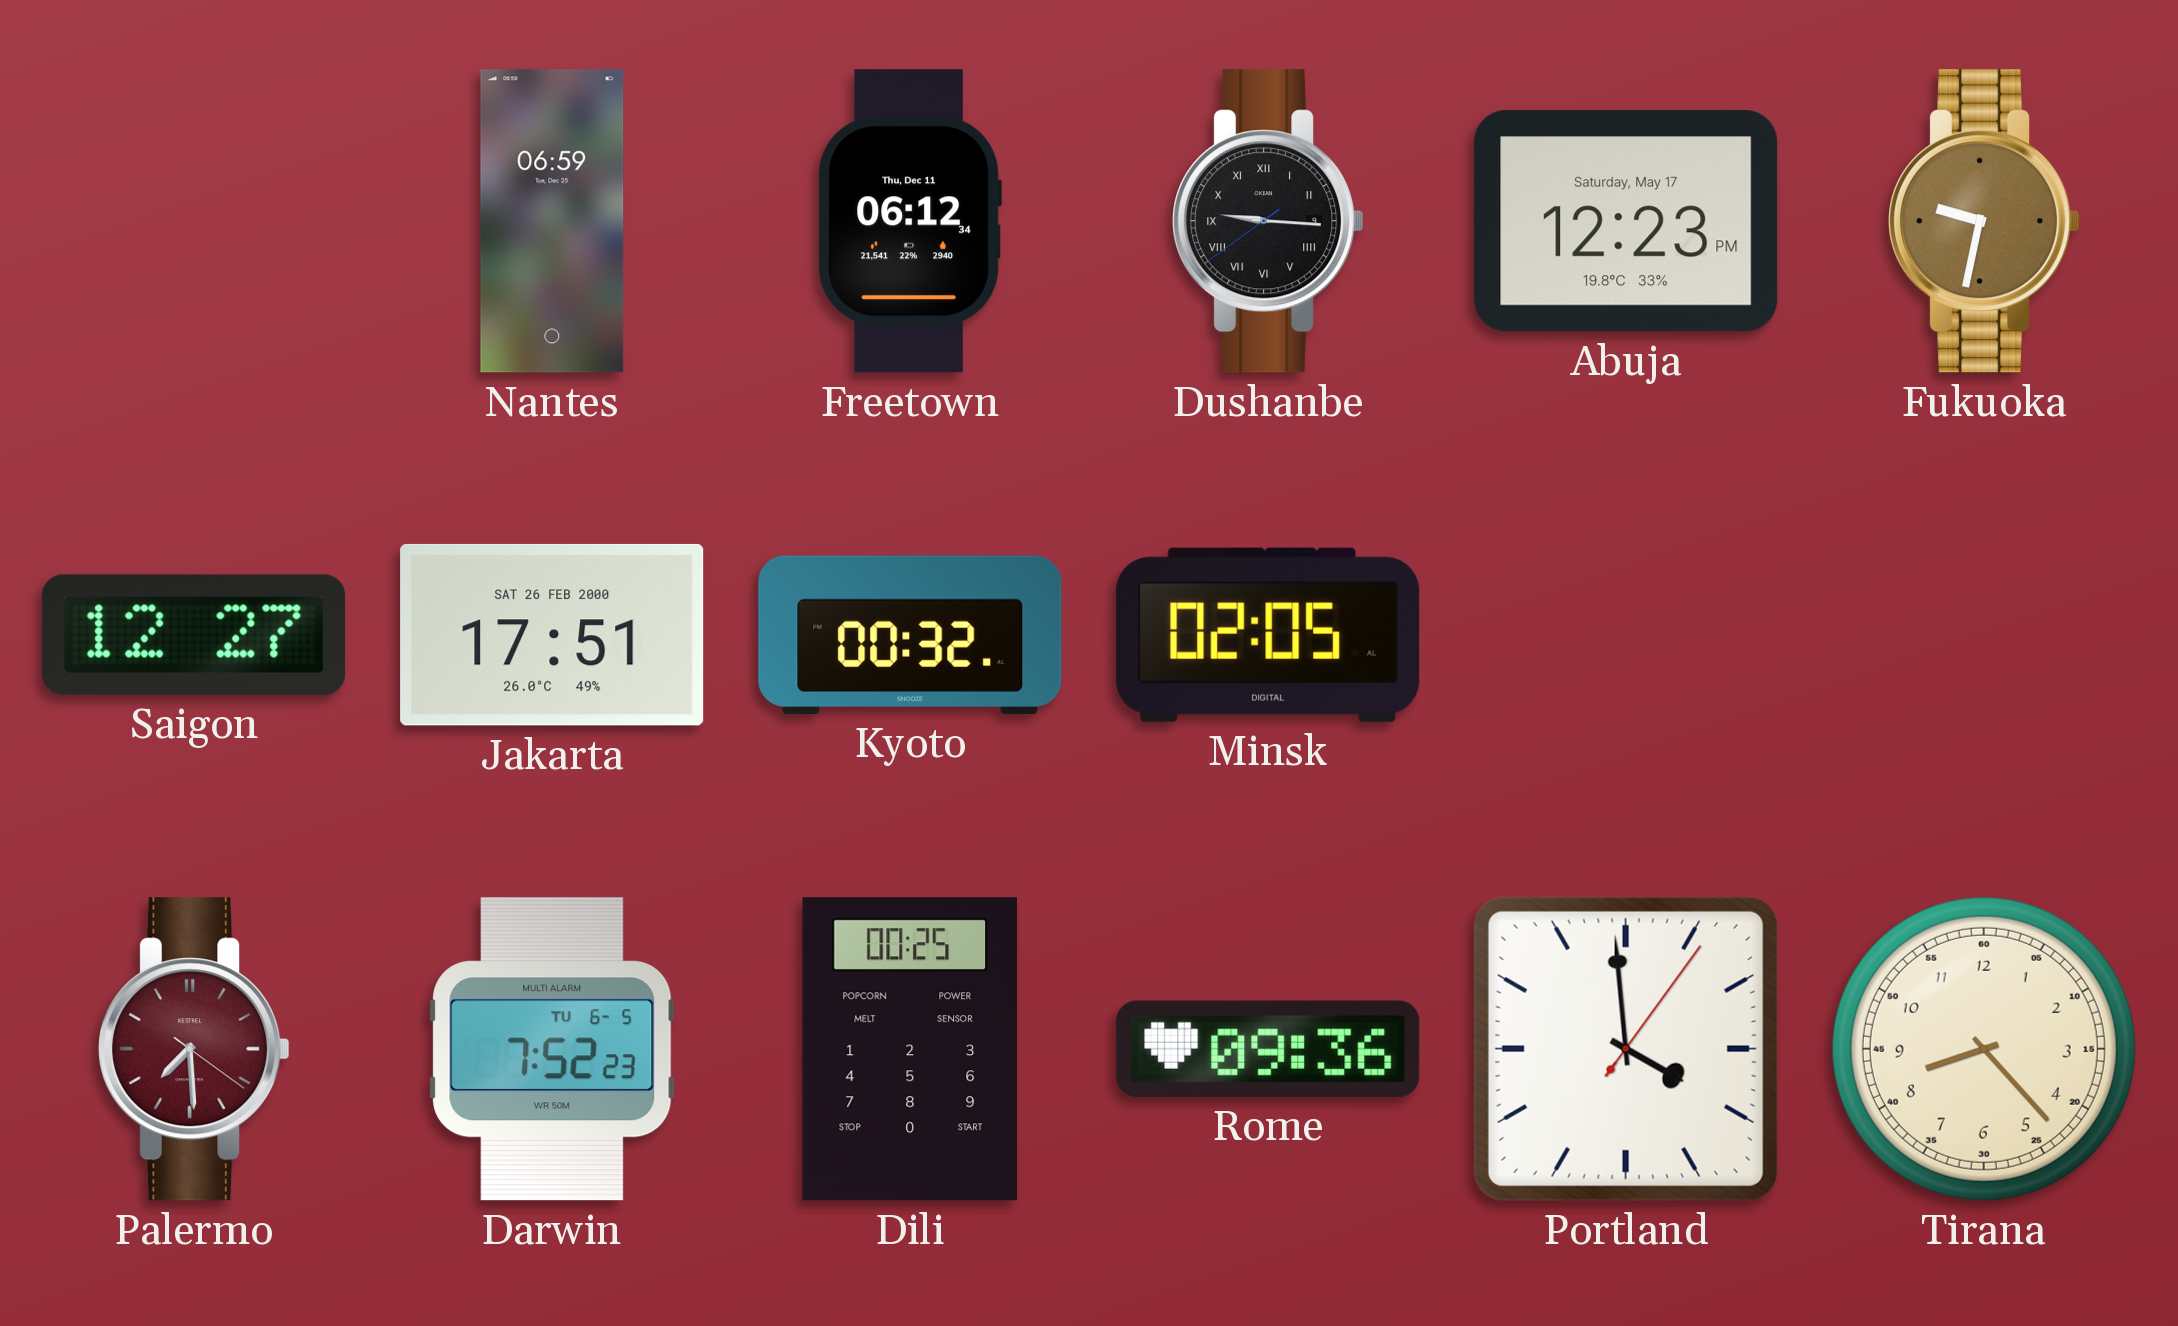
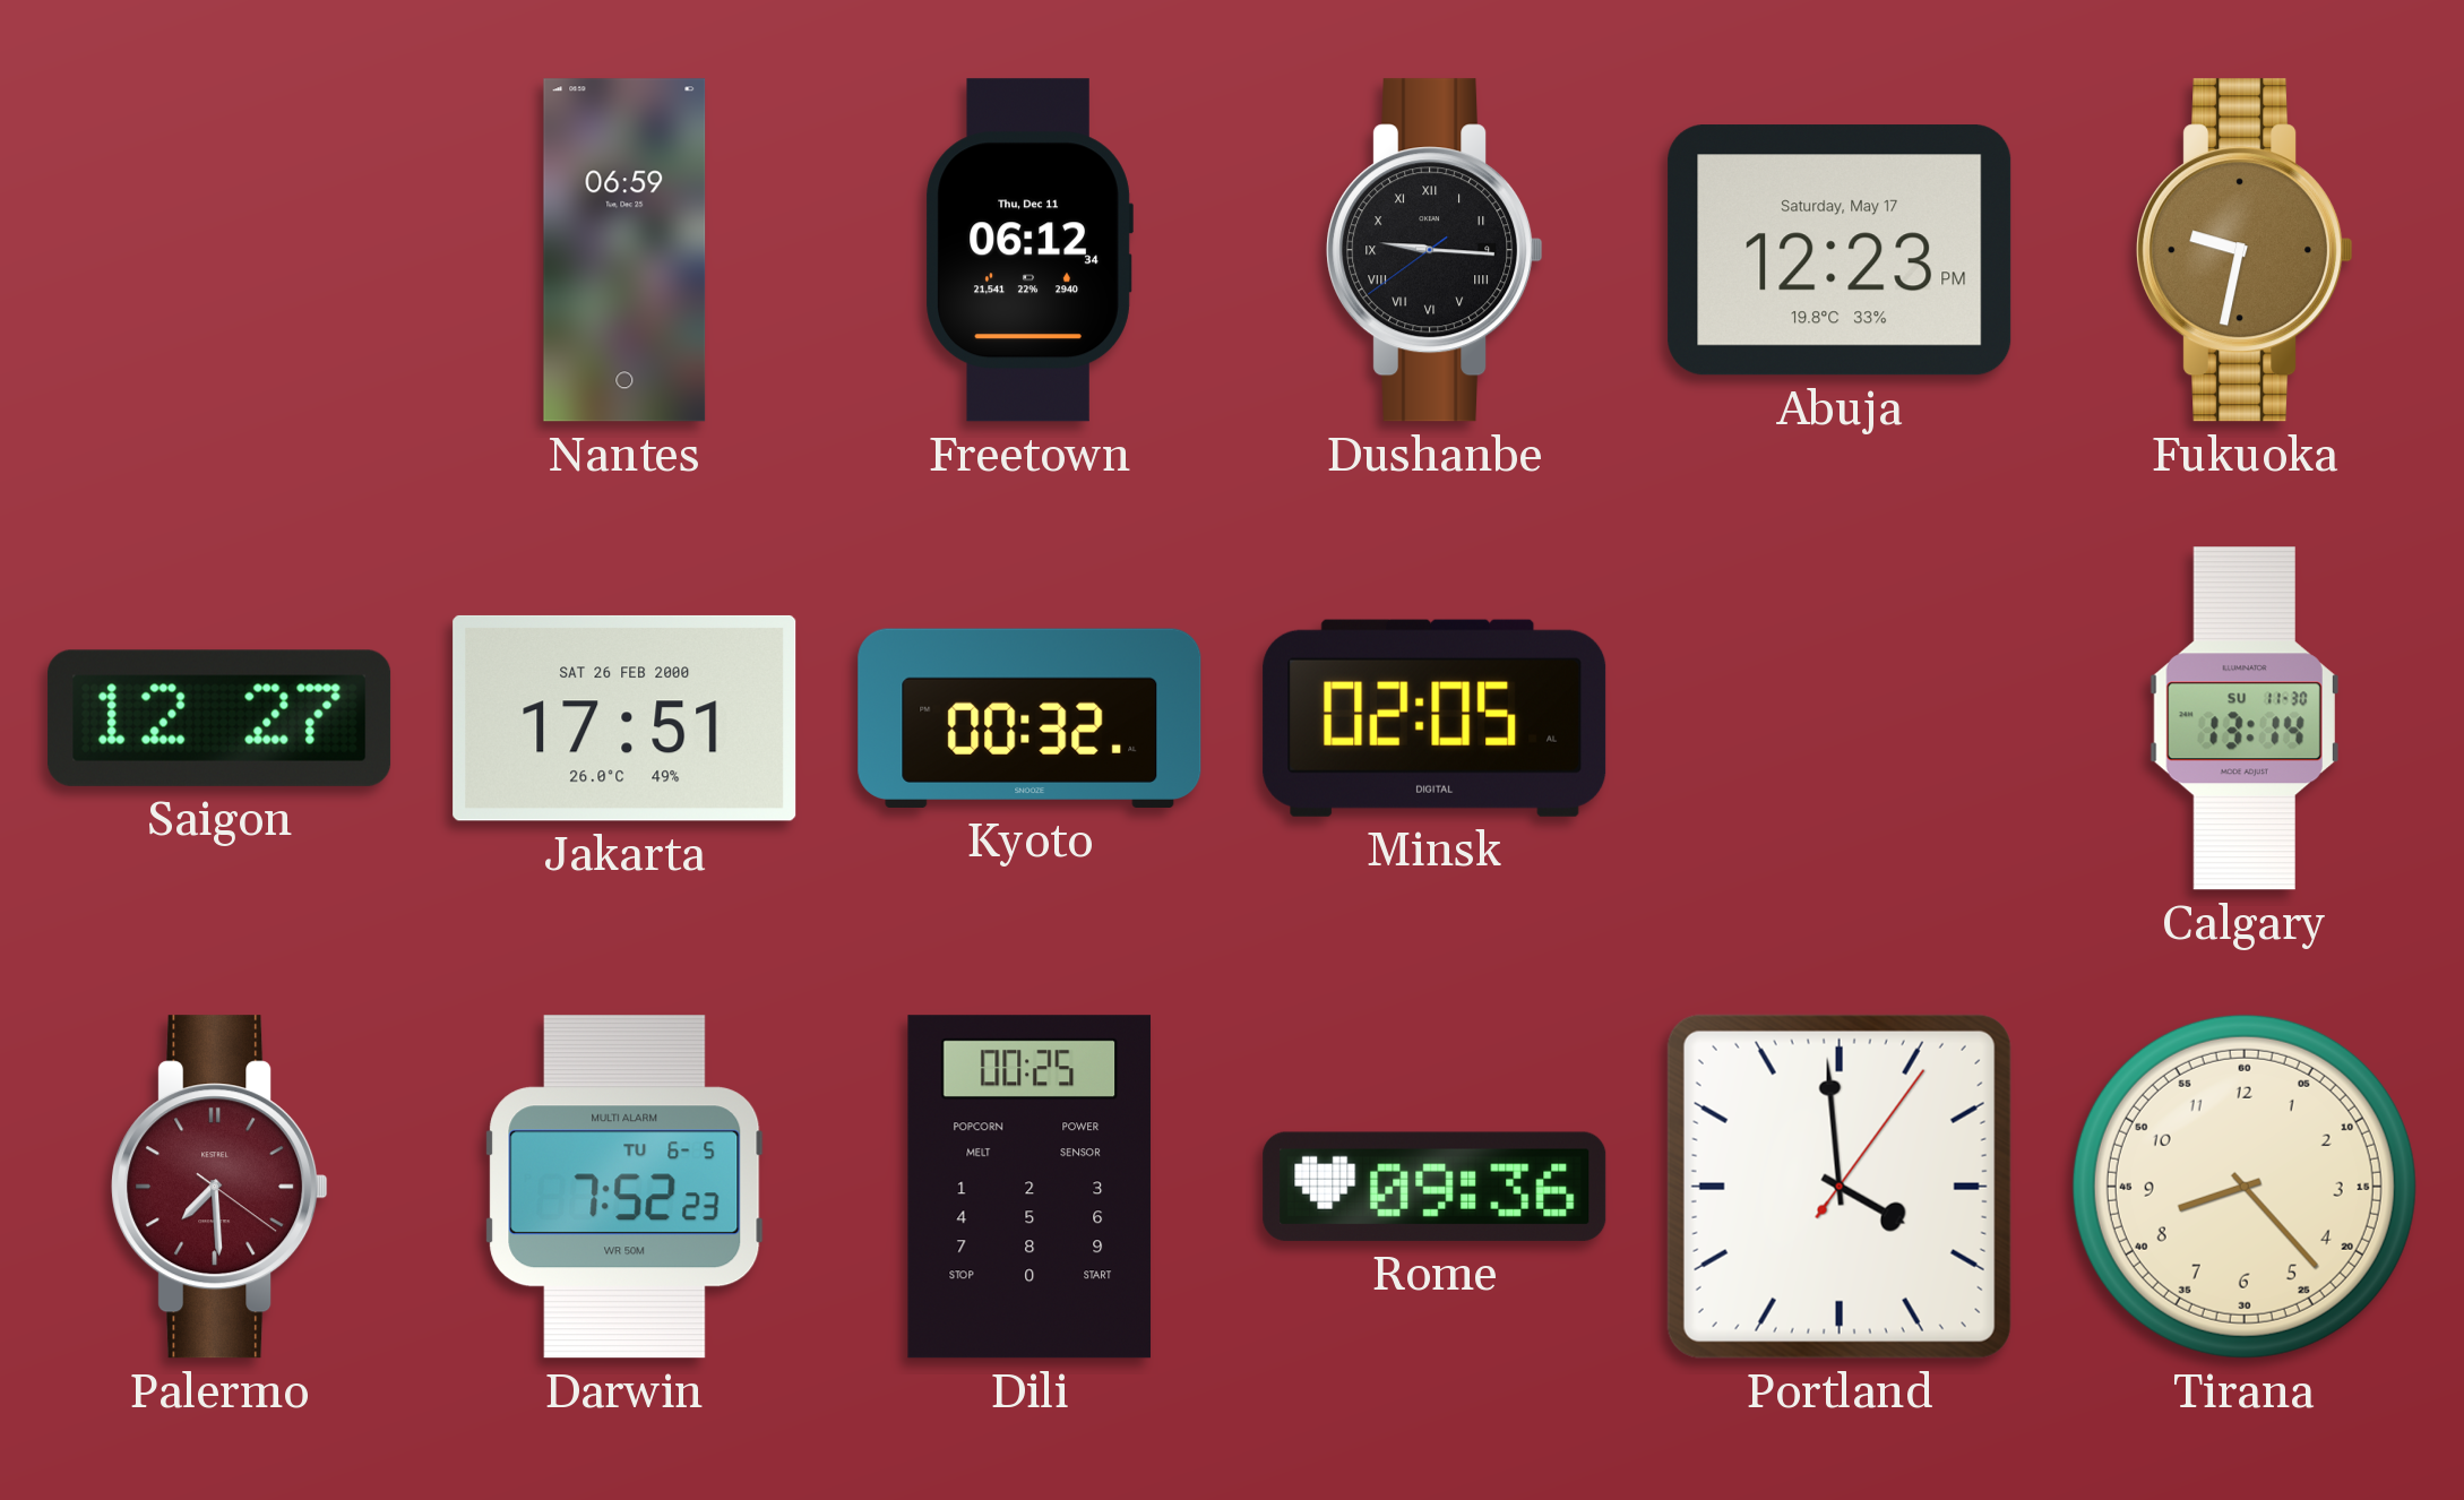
Calgary: none -> 13:14 (2245, 718)
